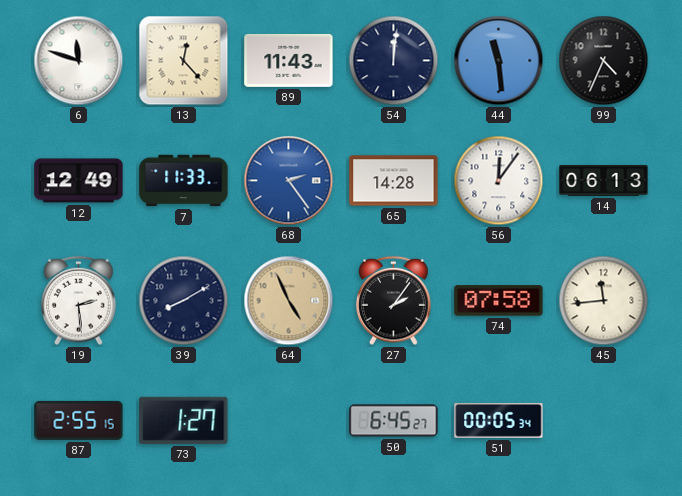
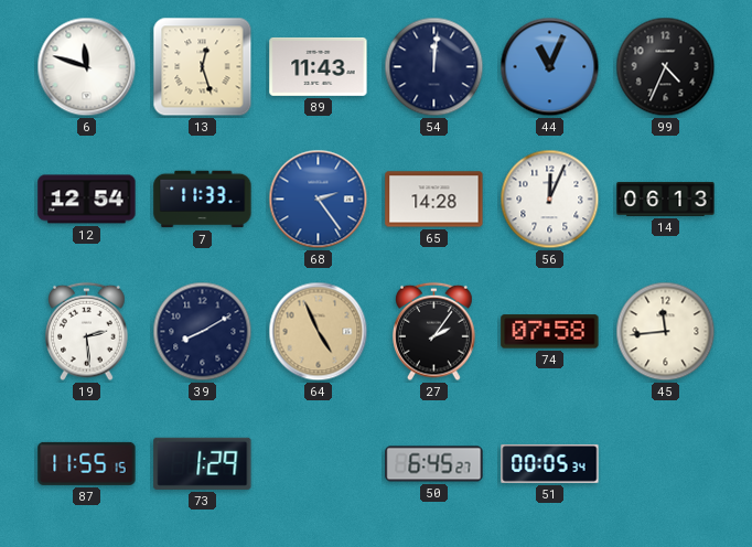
13: 12:23 -> 12:27 (203, 67)
44: 11:29 -> 11:04 (550, 67)
12: 12:49 -> 12:54 (87, 200)
56: 12:06 -> 12:04 (550, 200)
87: 2:55 -> 11:55 (87, 463)
73: 1:27 -> 1:29 (203, 463)
